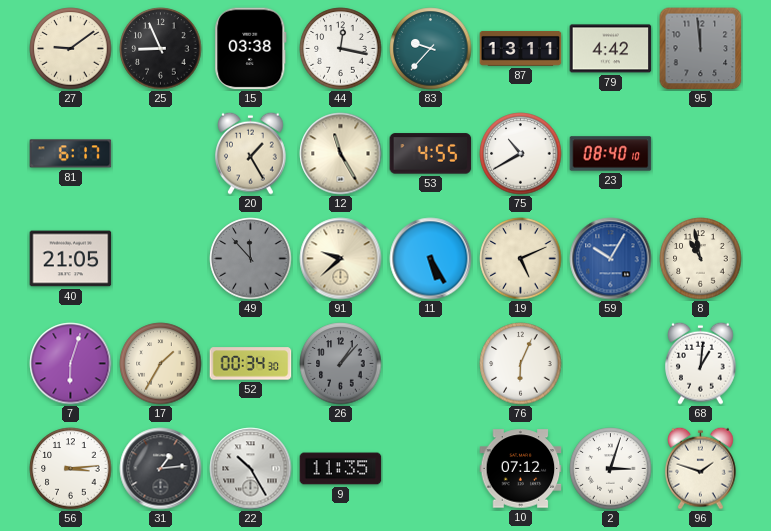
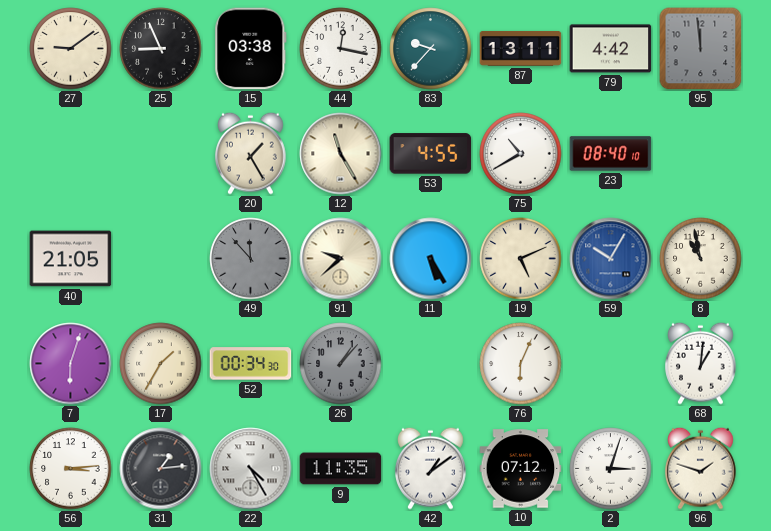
81: 6:17 -> none (71, 154)
22: 10:25 -> 4:25 (251, 469)
42: none -> 1:09 (431, 468)
